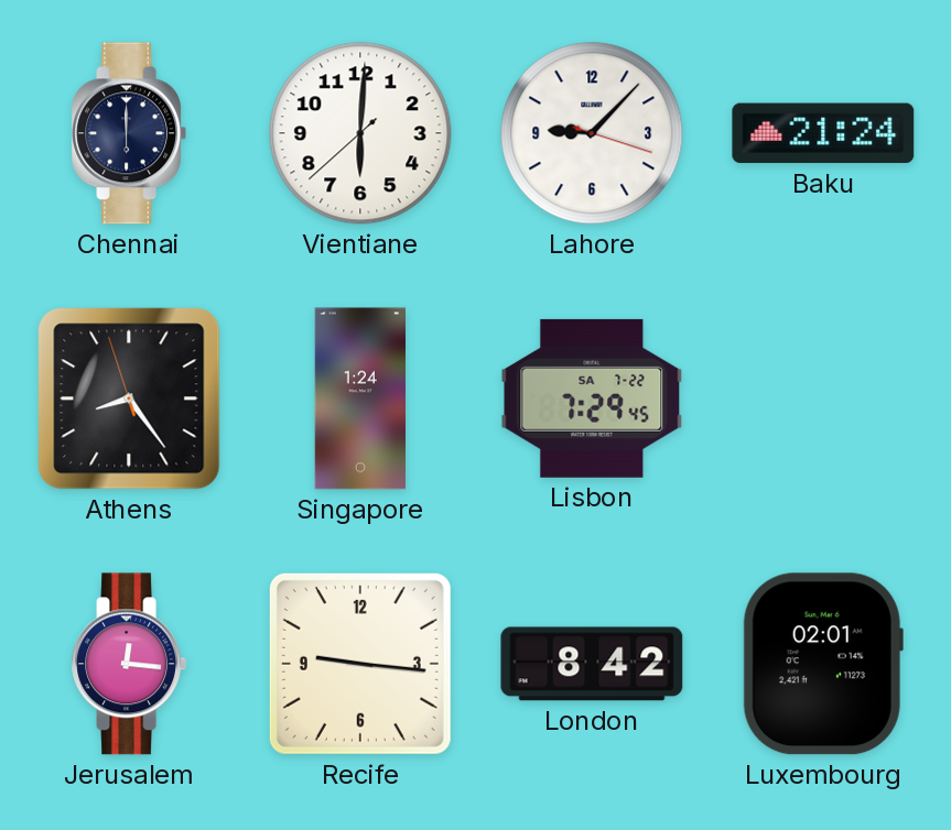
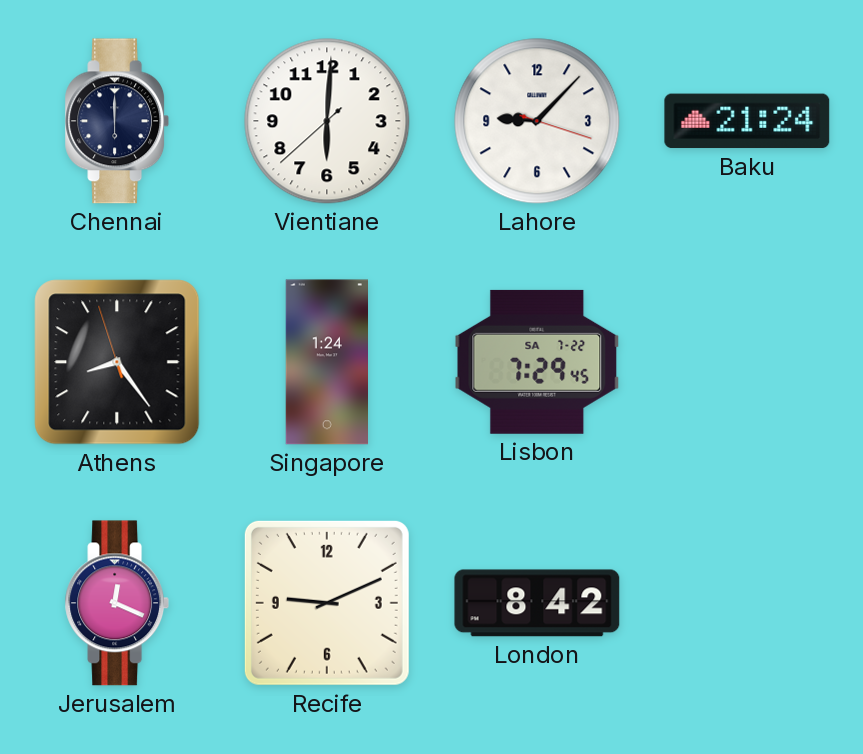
Jerusalem: 12:16 -> 12:19 (117, 603)
Recife: 9:16 -> 9:11 (327, 603)
Luxembourg: 02:01 -> none (823, 664)
